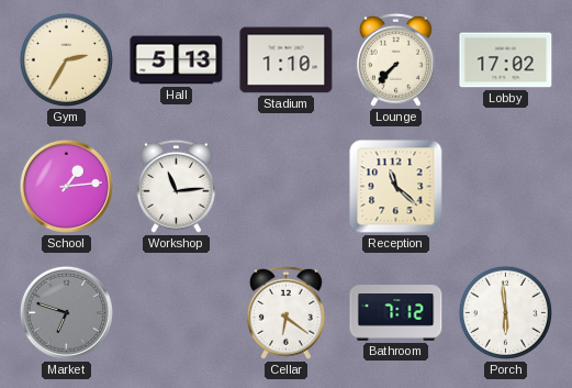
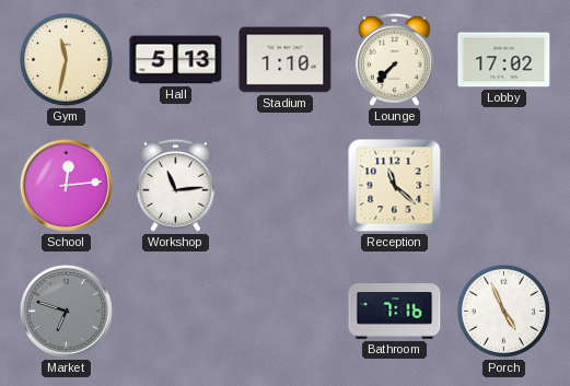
Gym: 2:35 -> 11:32 (66, 59)
School: 1:14 -> 12:14 (66, 185)
Cellar: 6:21 -> none (285, 312)
Bathroom: 7:12 -> 7:16 (395, 312)
Porch: 5:59 -> 4:56 (503, 311)
